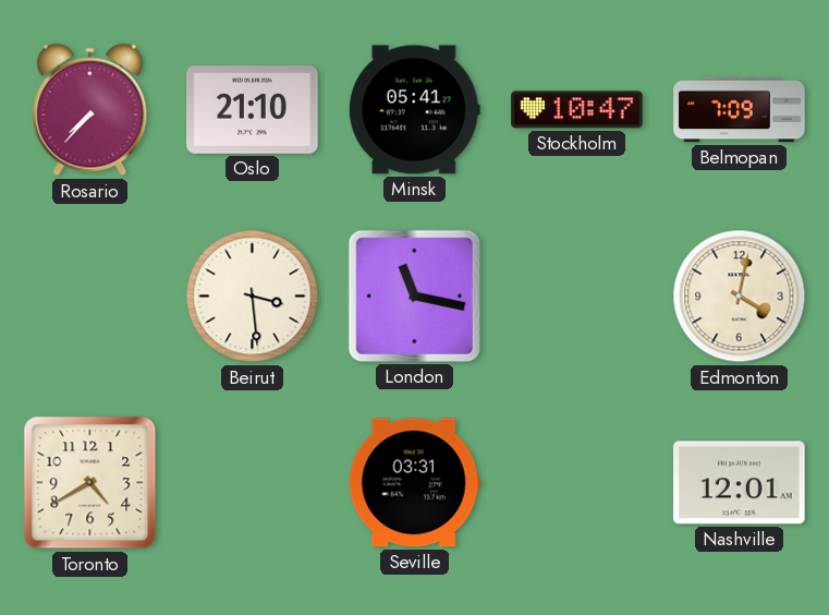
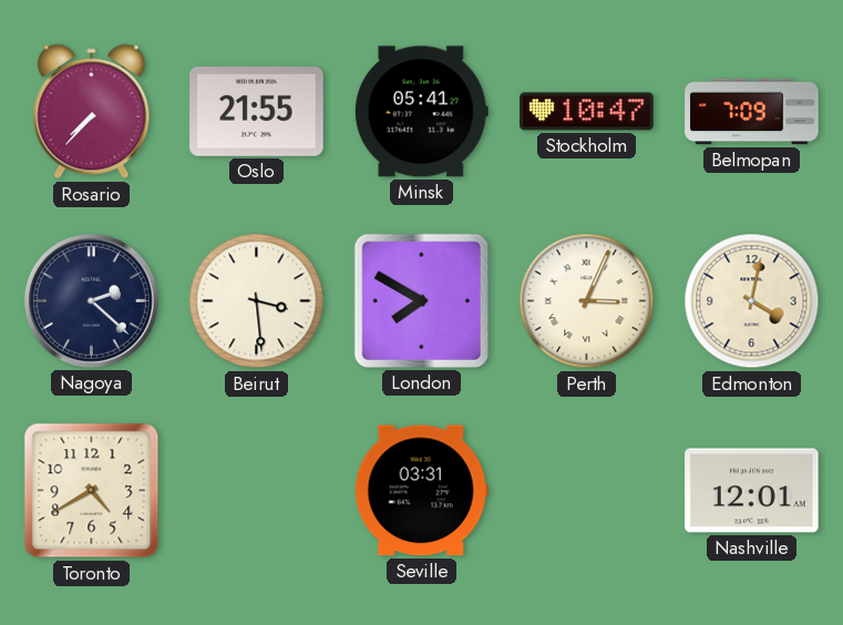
Oslo: 21:10 -> 21:55 (257, 112)
Nagoya: none -> 2:22 (91, 300)
London: 11:17 -> 7:50 (421, 300)
Perth: none -> 3:04 (587, 301)
